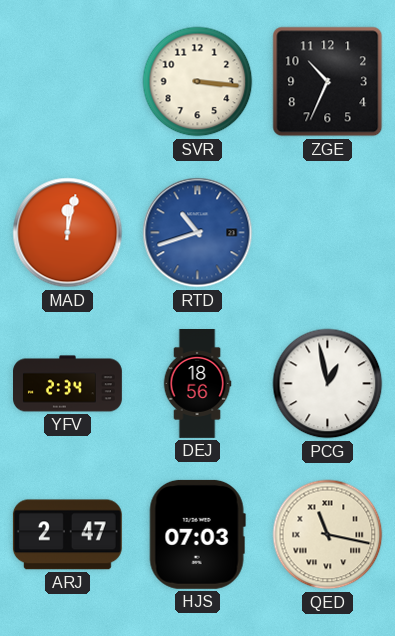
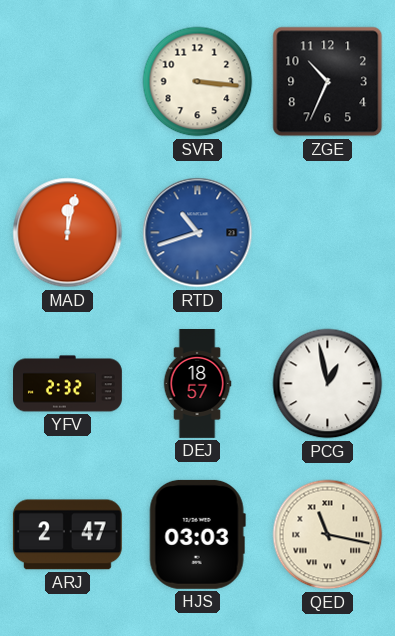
YFV: 2:34 -> 2:32 (68, 384)
DEJ: 18:56 -> 18:57 (197, 384)
HJS: 07:03 -> 03:03 (197, 534)
